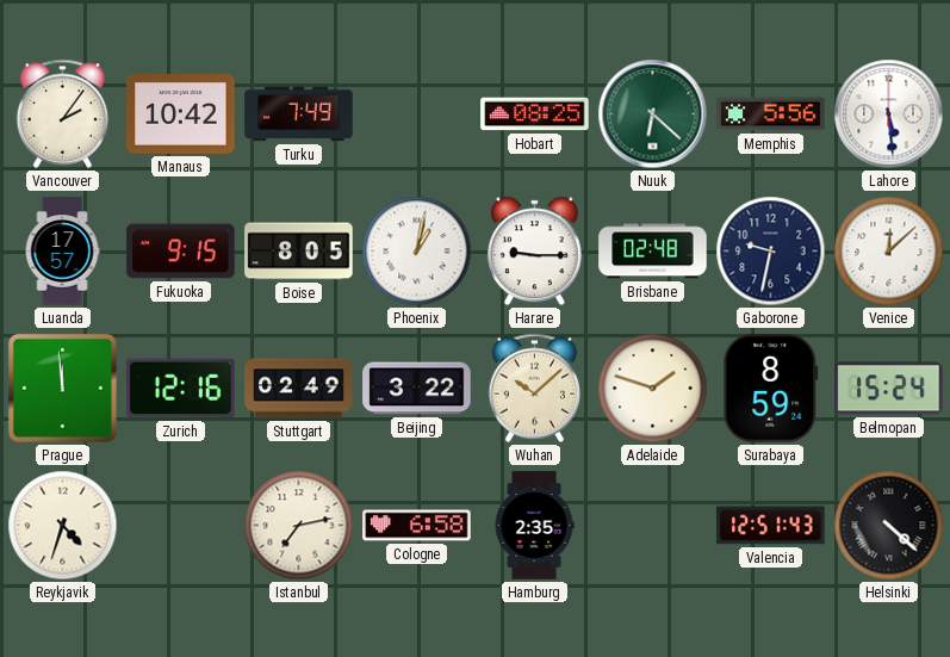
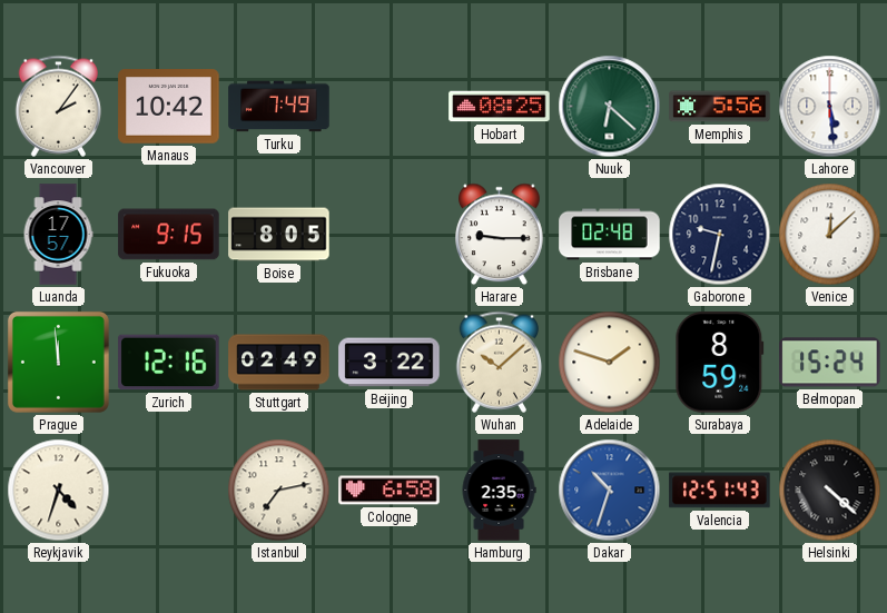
Phoenix: 1:02 -> none (417, 252)
Dakar: none -> 10:33 (610, 491)
